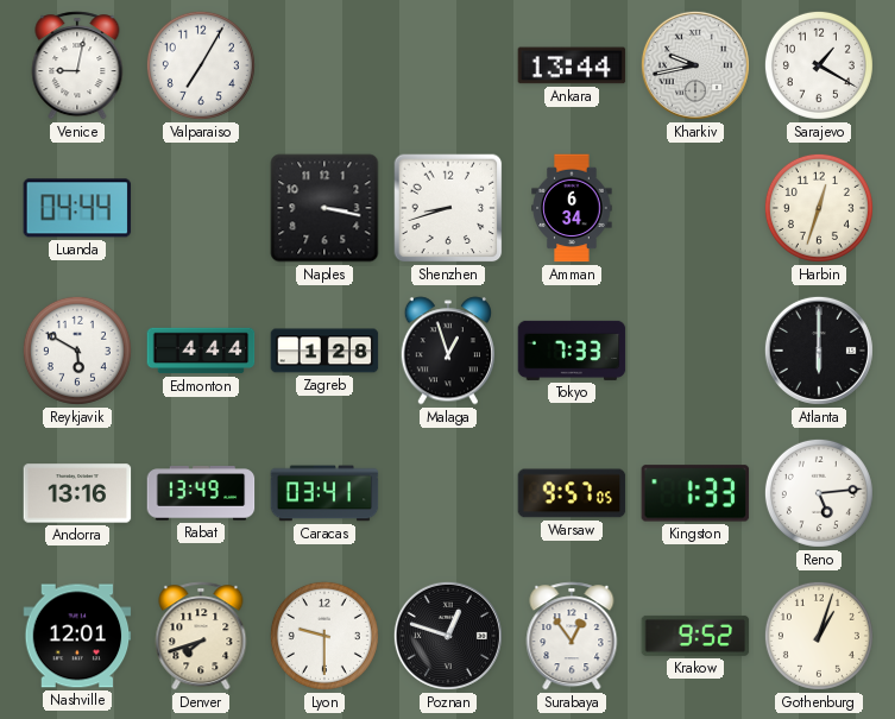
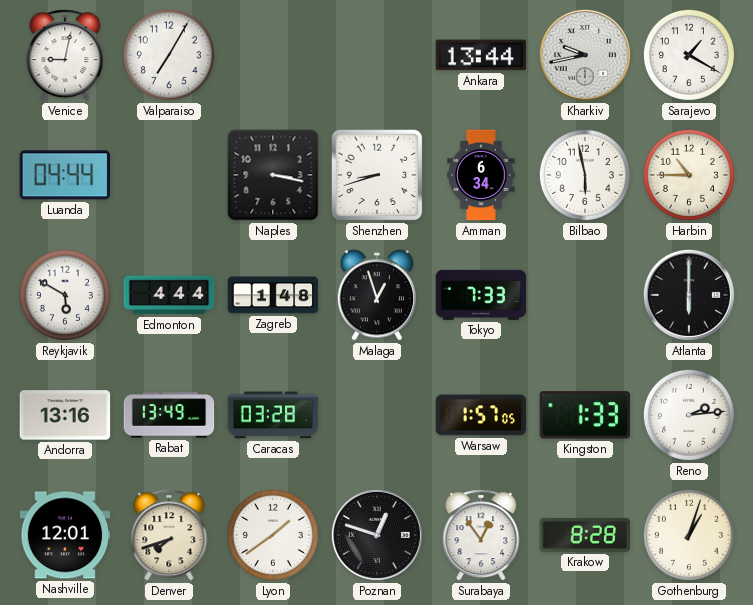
Bilbao: none -> 5:58 (585, 175)
Harbin: 12:33 -> 10:45 (689, 175)
Zagreb: 1:28 -> 1:48 (273, 295)
Caracas: 03:41 -> 03:28 (273, 415)
Warsaw: 9:57 -> 1:57 (481, 415)
Reno: 5:14 -> 2:14 (689, 415)
Lyon: 9:30 -> 1:39 (273, 535)
Krakow: 9:52 -> 8:28 (585, 535)
